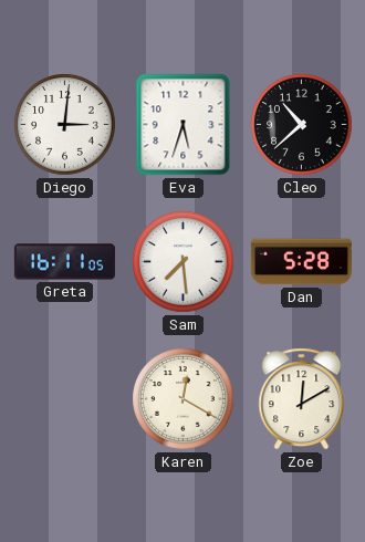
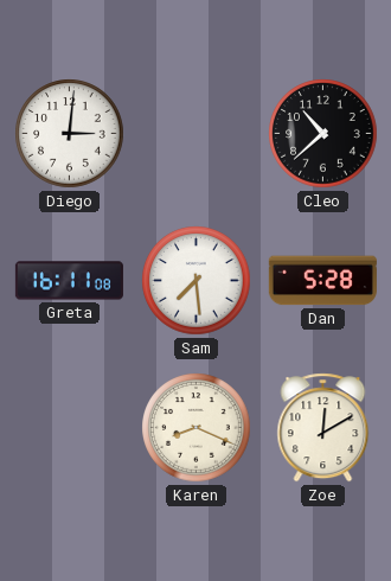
Eva: 5:33 -> none (184, 125)
Greta: 16:11:05 -> 16:11:08 (69, 281)
Karen: 12:20 -> 8:19 (197, 428)
